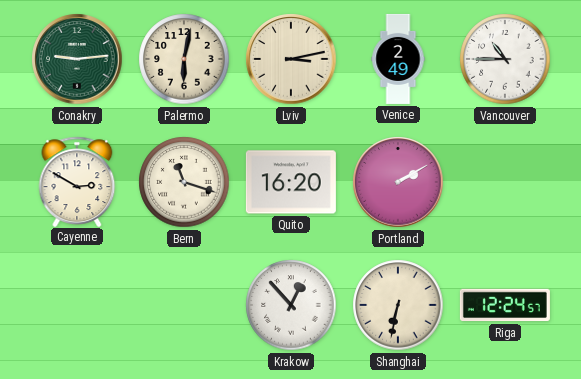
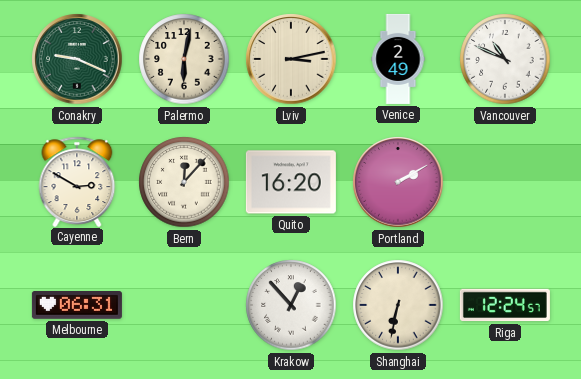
Conakry: 9:14 -> 9:19 (77, 59)
Vancouver: 10:45 -> 10:49 (505, 59)
Bern: 11:18 -> 12:07 (184, 182)
Melbourne: none -> 06:31 (77, 306)
